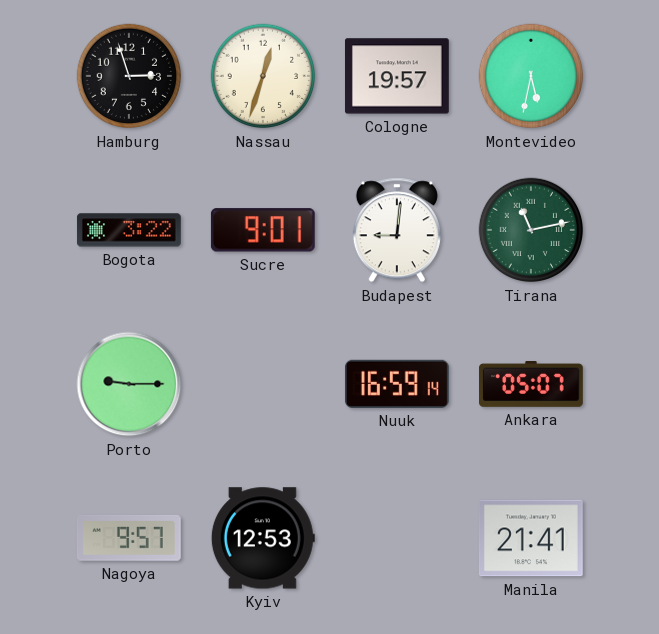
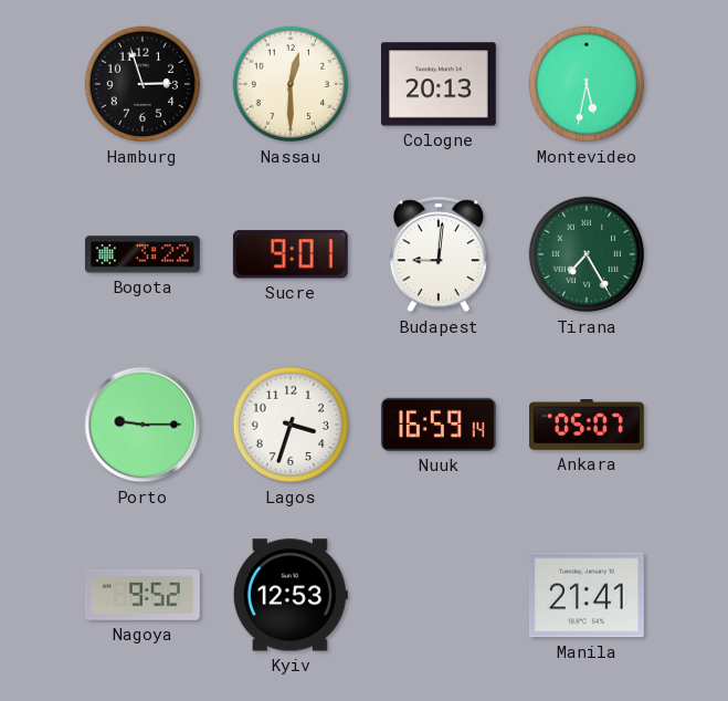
Nassau: 12:33 -> 12:30 (291, 84)
Cologne: 19:57 -> 20:13 (439, 84)
Tirana: 11:13 -> 7:25 (587, 254)
Lagos: none -> 3:33 (291, 425)
Nagoya: 9:57 -> 9:52 (143, 595)
